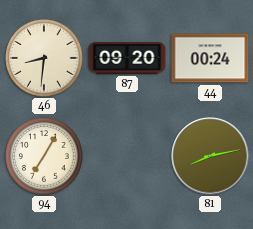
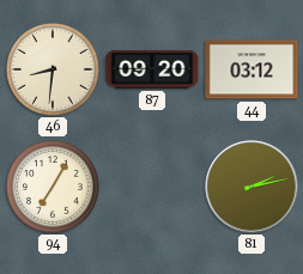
44: 00:24 -> 03:12 (252, 69)
81: 8:13 -> 2:13 (252, 187)
